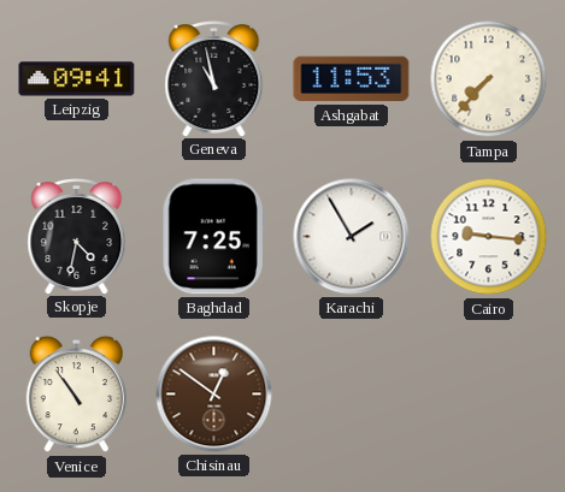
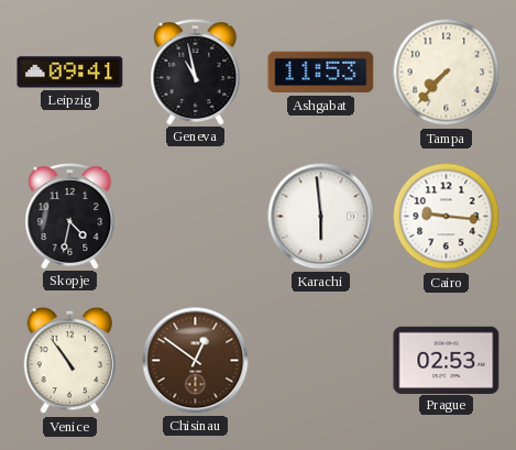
Baghdad: 7:25 -> none (213, 237)
Karachi: 1:55 -> 5:59 (321, 217)
Prague: none -> 02:53 (447, 360)
